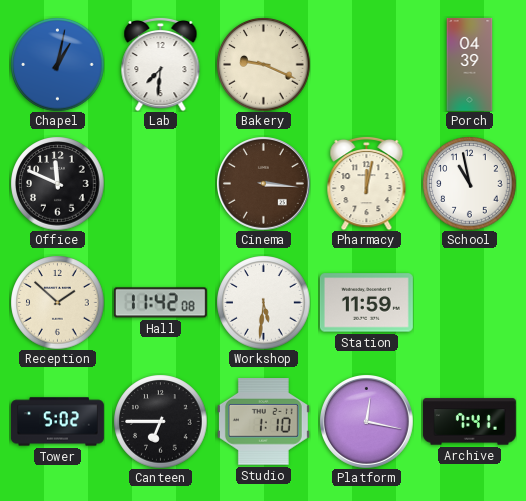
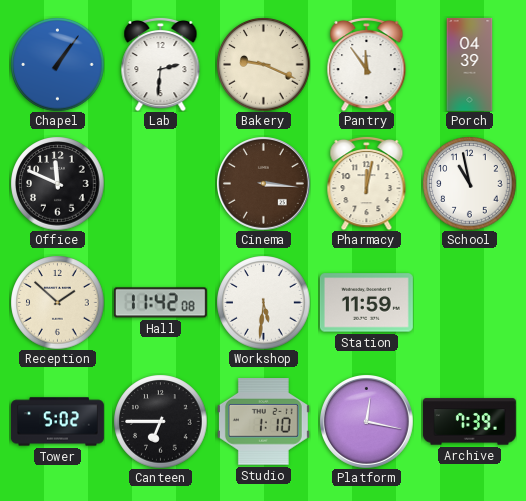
Chapel: 1:02 -> 1:06 (57, 64)
Lab: 7:31 -> 2:31 (161, 64)
Pantry: none -> 11:54 (367, 64)
Archive: 7:41 -> 7:39 (469, 422)
